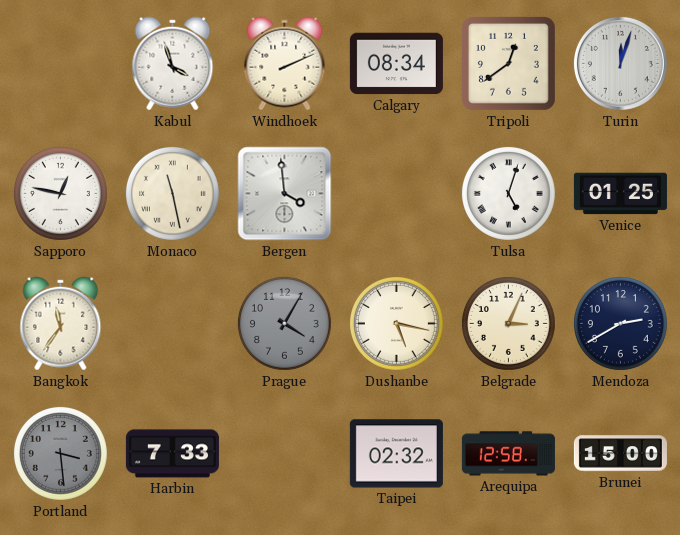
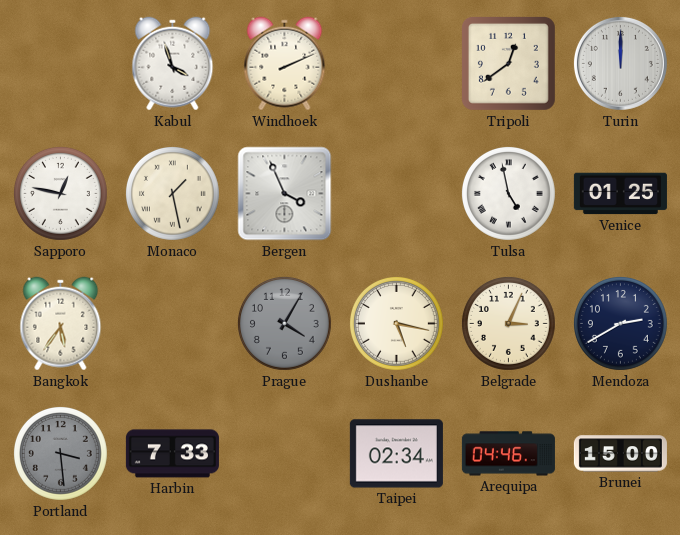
Calgary: 08:34 -> none (396, 64)
Turin: 12:03 -> 12:00 (620, 63)
Monaco: 11:28 -> 1:28 (172, 193)
Bergen: 3:59 -> 3:56 (285, 194)
Tulsa: 5:03 -> 4:58 (508, 193)
Bangkok: 11:36 -> 5:36 (61, 324)
Taipei: 02:32 -> 02:34 (396, 454)
Arequipa: 12:58 -> 04:46 (508, 454)
